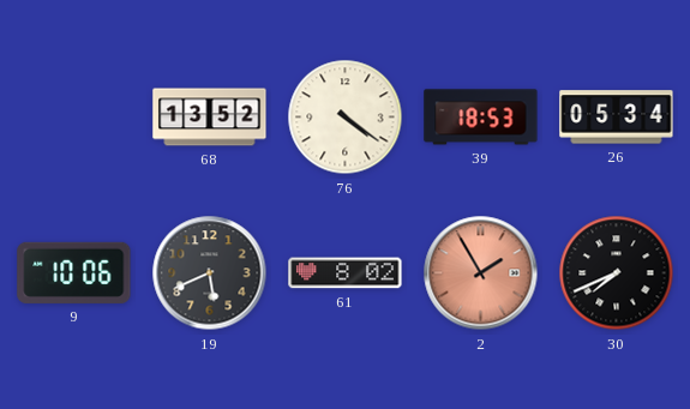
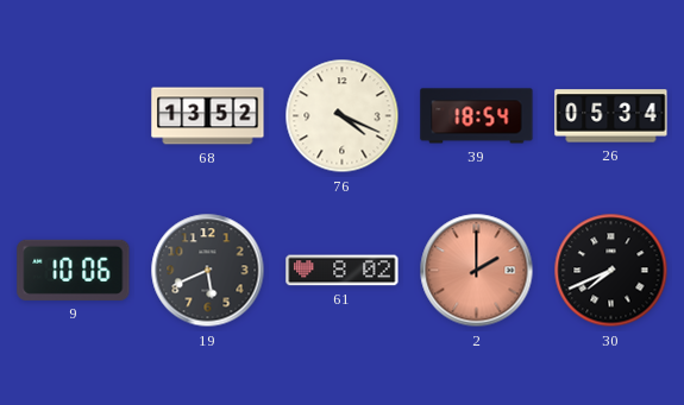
76: 4:21 -> 4:19 (343, 116)
39: 18:53 -> 18:54 (477, 116)
2: 1:55 -> 2:00 (477, 271)
